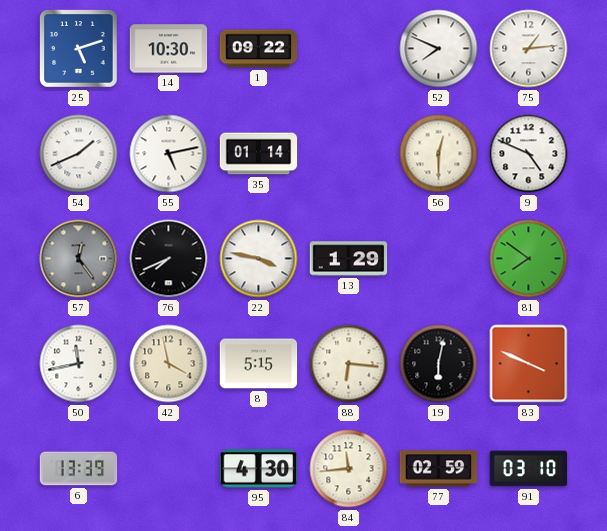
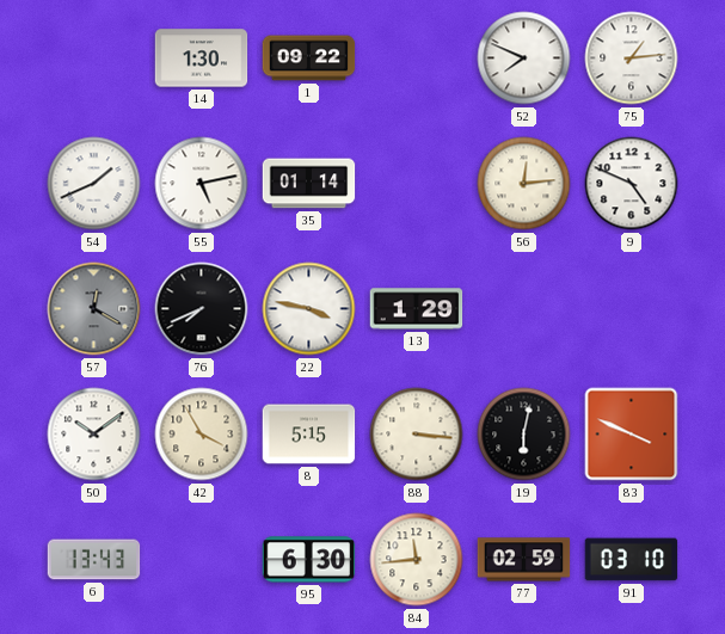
25: 5:12 -> none (79, 49)
14: 10:30 -> 1:30 (202, 59)
56: 12:30 -> 12:14 (524, 184)
57: 12:24 -> 12:20 (94, 309)
81: 7:51 -> none (529, 259)
50: 11:43 -> 10:09 (94, 435)
42: 3:58 -> 3:55 (202, 435)
88: 6:16 -> 3:16 (417, 435)
6: 13:39 -> 13:43 (94, 560)
95: 4:30 -> 6:30 (309, 560)
